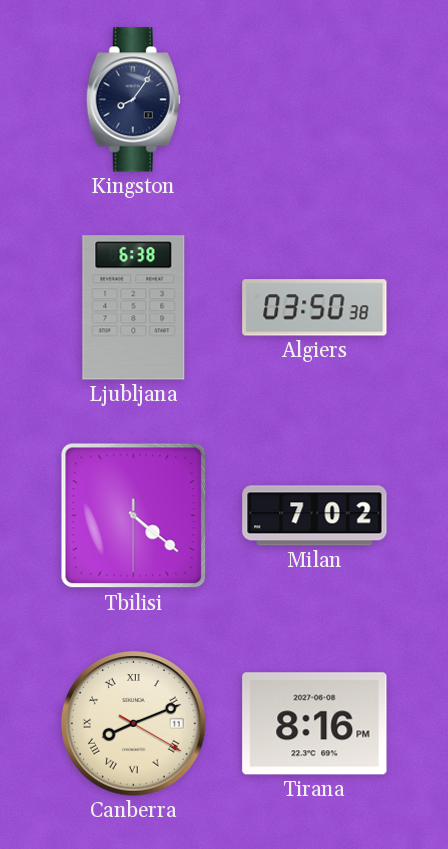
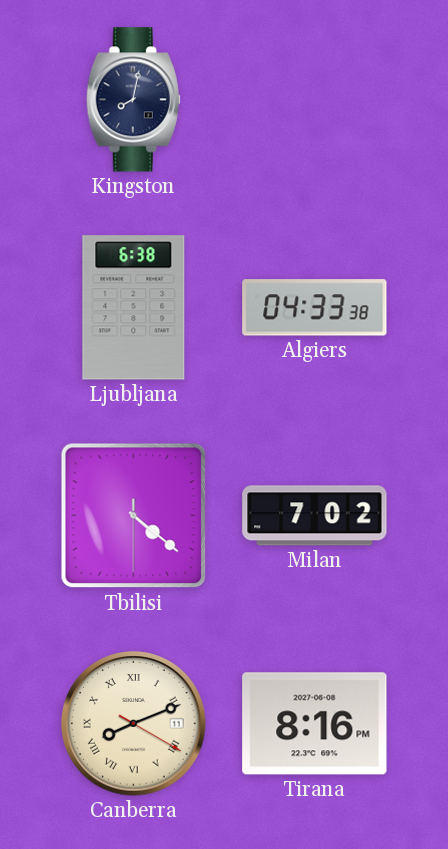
Kingston: 8:06 -> 8:02 (133, 100)
Algiers: 03:50 -> 04:33 (315, 308)
